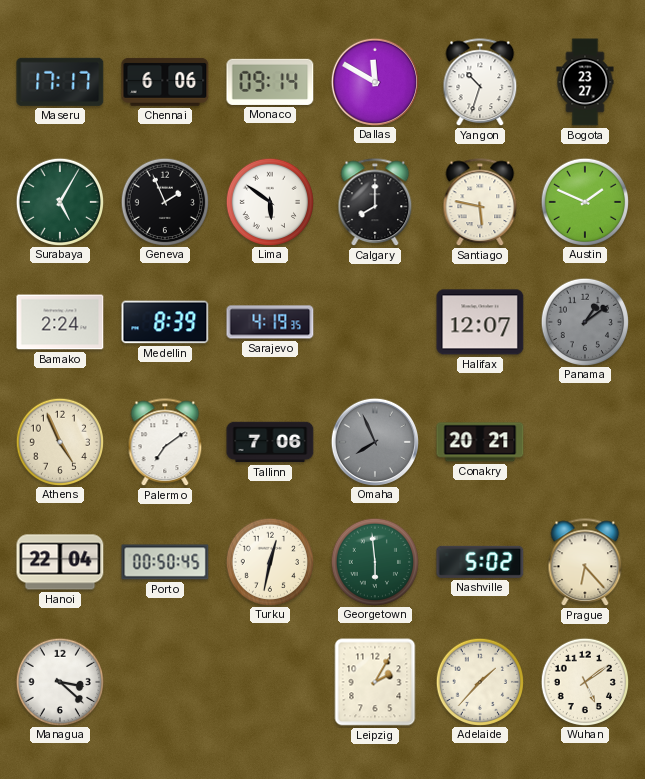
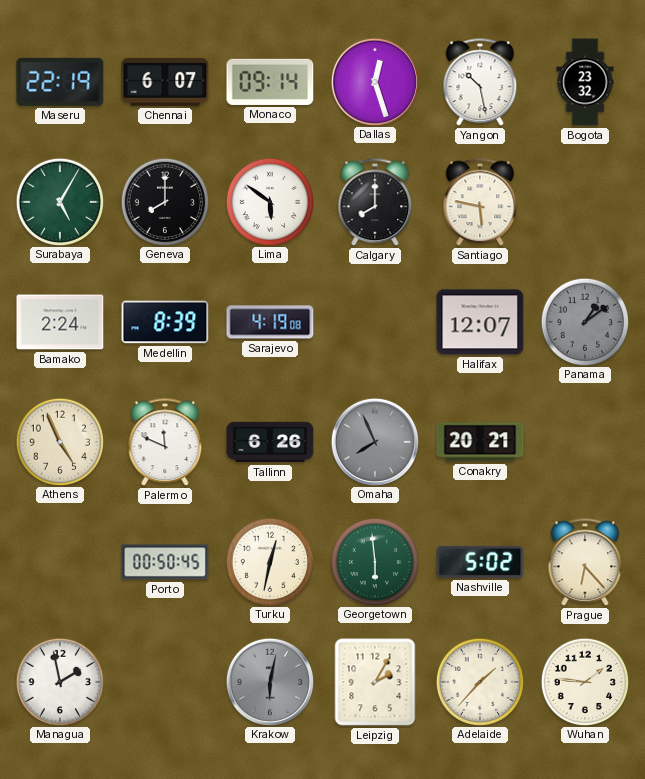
Maseru: 17:17 -> 22:19 (60, 82)
Chennai: 6:06 -> 6:07 (165, 82)
Dallas: 11:50 -> 12:27 (374, 81)
Yangon: 10:33 -> 10:28 (480, 83)
Bogota: 23:27 -> 23:32 (585, 82)
Geneva: 1:56 -> 8:00 (164, 201)
Austin: 1:49 -> none (584, 201)
Sarajevo: 4:19:35 -> 4:19:08 (270, 322)
Palermo: 7:09 -> 11:49 (165, 443)
Tallinn: 7:06 -> 6:26 (270, 442)
Hanoi: 22:04 -> none (60, 562)
Managua: 3:22 -> 1:58 (59, 681)
Krakow: none -> 6:02 (269, 681)
Wuhan: 5:09 -> 1:46 (584, 681)
